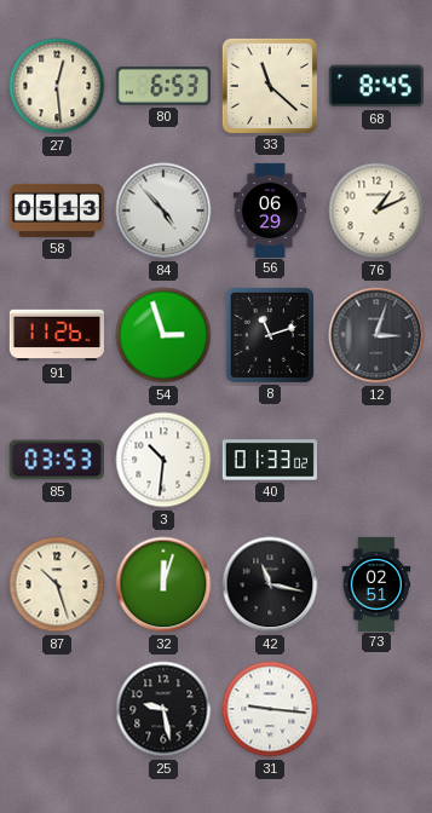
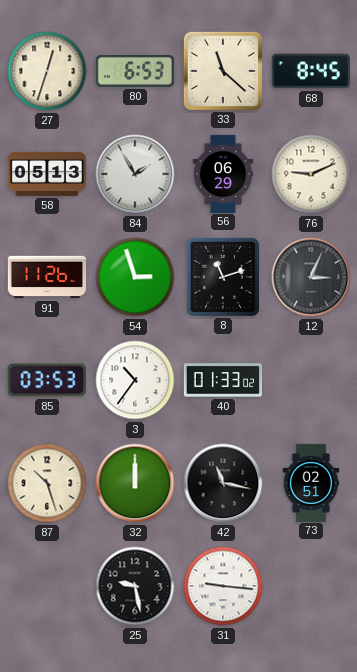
27: 12:29 -> 12:33 (47, 71)
84: 4:53 -> 1:55 (135, 174)
76: 1:11 -> 9:11 (311, 174)
12: 3:03 -> 3:04 (311, 277)
3: 10:31 -> 10:36 (135, 380)
32: 12:03 -> 12:00 (135, 483)
